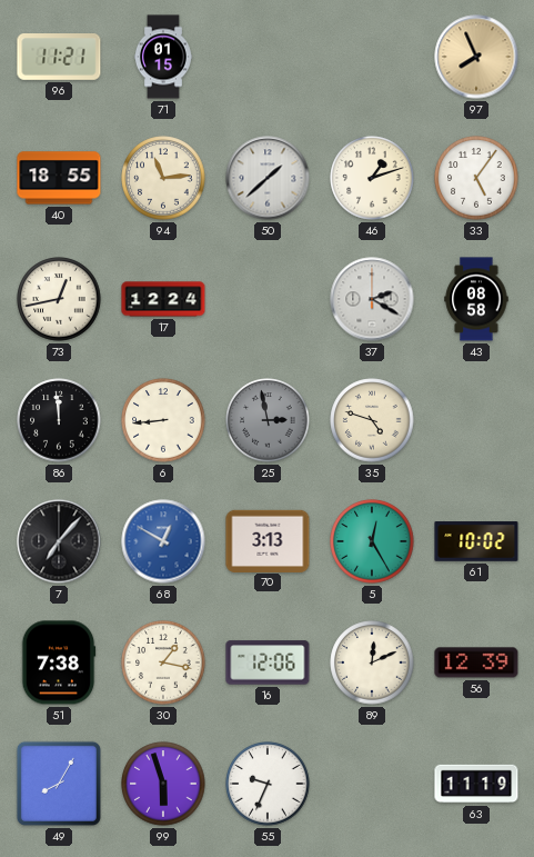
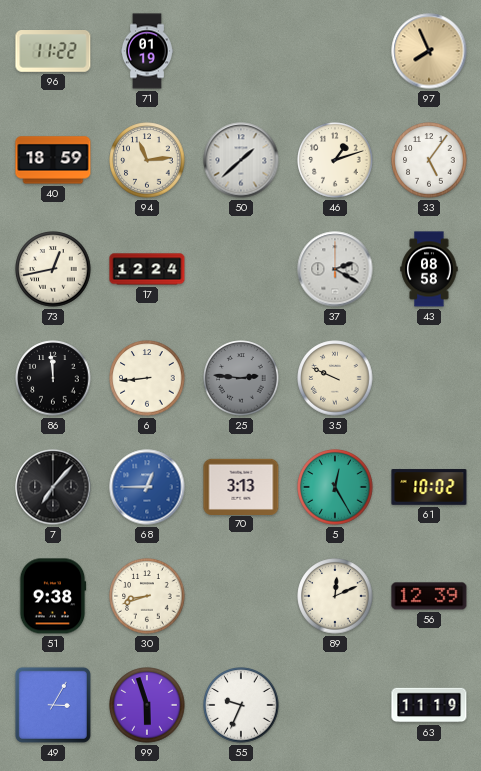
96: 11:21 -> 11:22 (53, 52)
71: 01:15 -> 01:19 (147, 51)
40: 18:55 -> 18:59 (53, 160)
25: 2:58 -> 2:46 (241, 378)
35: 4:48 -> 9:49 (335, 378)
68: 12:50 -> 12:45 (147, 487)
51: 7:38 -> 9:38 (53, 596)
30: 1:17 -> 8:42 (147, 596)
16: 12:06 -> none (268, 662)
49: 8:05 -> 3:05 (53, 705)
